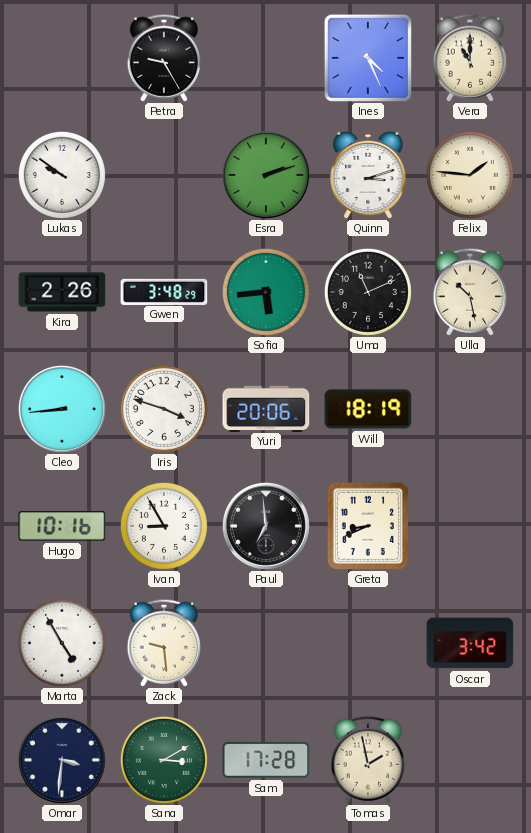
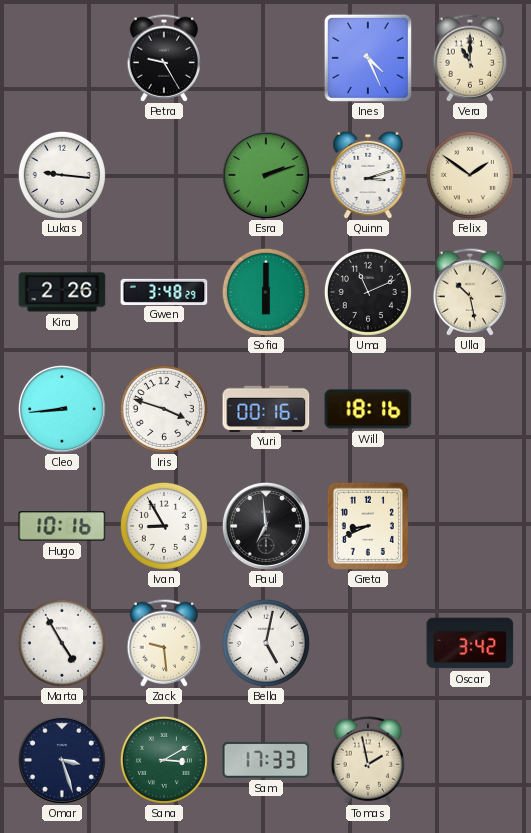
Lukas: 9:51 -> 9:16 (62, 175)
Felix: 1:46 -> 1:51 (470, 175)
Sofia: 5:44 -> 6:00 (266, 292)
Yuri: 20:06 -> 00:16 (266, 408)
Will: 18:19 -> 18:16 (368, 409)
Bella: none -> 5:02 (266, 643)
Omar: 3:31 -> 3:27 (62, 760)
Sam: 17:28 -> 17:33 (266, 760)
